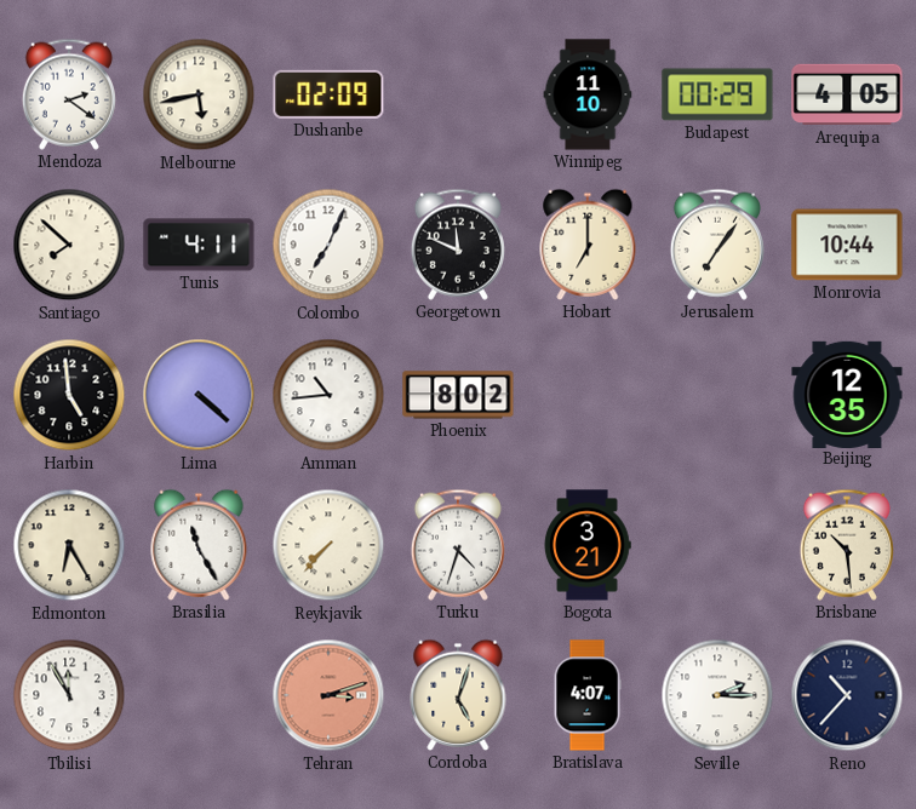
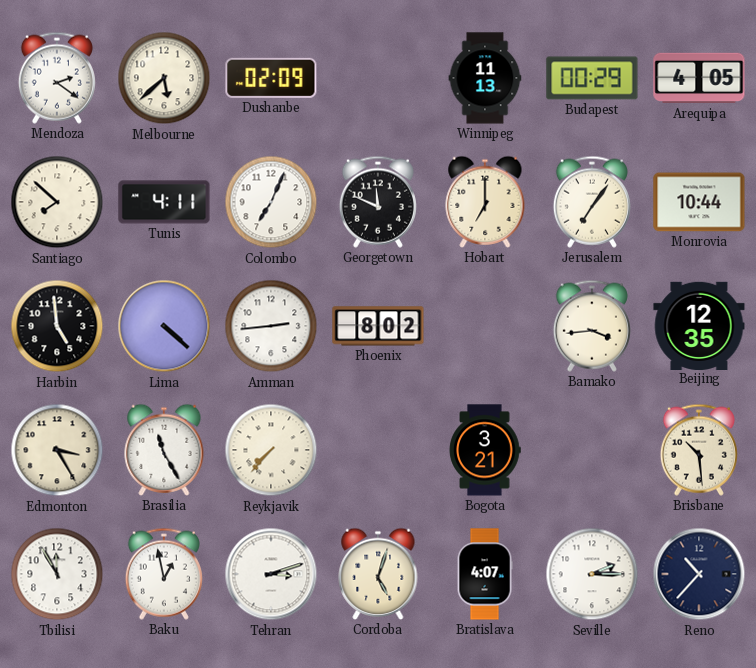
Melbourne: 5:43 -> 5:38 (164, 78)
Winnipeg: 11:10 -> 11:13 (485, 78)
Amman: 10:44 -> 2:44 (271, 326)
Bamako: none -> 3:44 (592, 326)
Edmonton: 6:25 -> 3:25 (57, 450)
Turku: 4:33 -> none (458, 545)
Baku: none -> 12:58 (164, 574)
Tehran dial: salmon -> white (271, 574)
